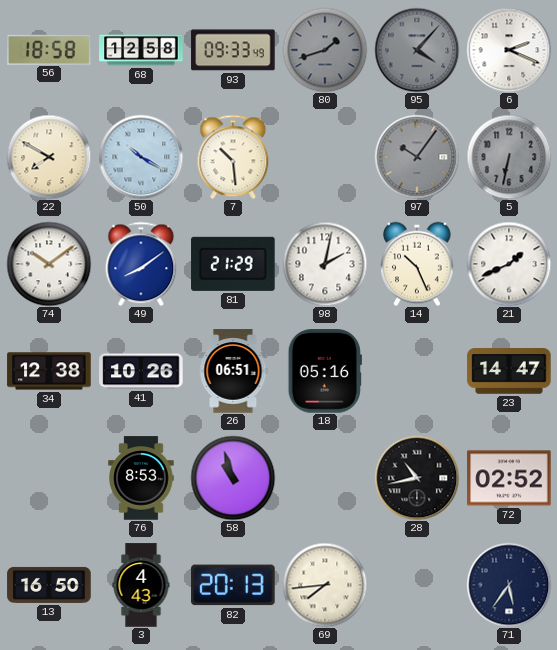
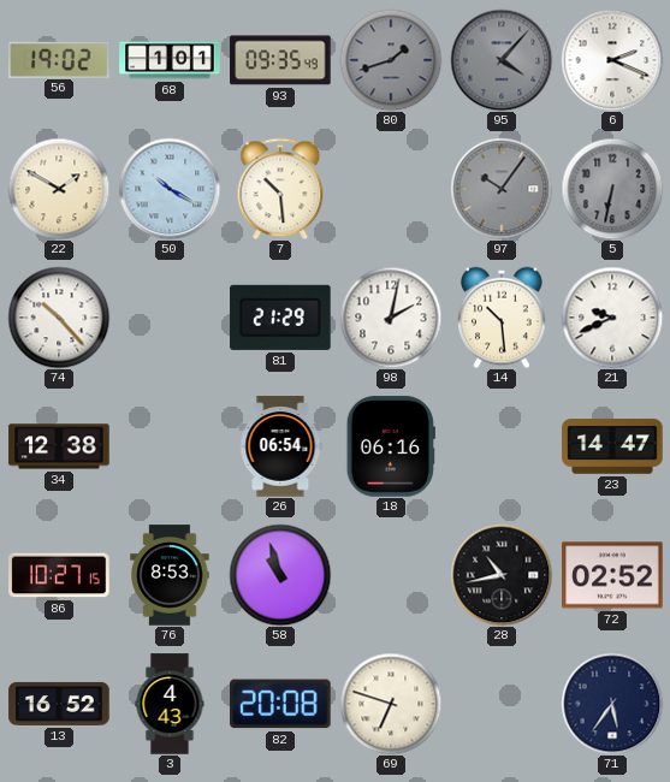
56: 18:58 -> 19:02 (59, 59)
68: 12:58 -> 1:01 (170, 60)
93: 09:33 -> 09:35 (280, 60)
22: 7:50 -> 1:50 (59, 189)
74: 10:09 -> 10:23 (59, 318)
49: 8:09 -> none (141, 264)
14: 10:26 -> 10:29 (502, 318)
21: 1:41 -> 9:41 (612, 318)
41: 10:26 -> none (141, 371)
26: 06:51 -> 06:54 (280, 446)
18: 05:16 -> 06:16 (391, 446)
86: none -> 10:27 (59, 575)
13: 16:50 -> 16:52 (59, 704)
82: 20:13 -> 20:08 (280, 704)
69: 7:44 -> 6:48 (391, 704)
